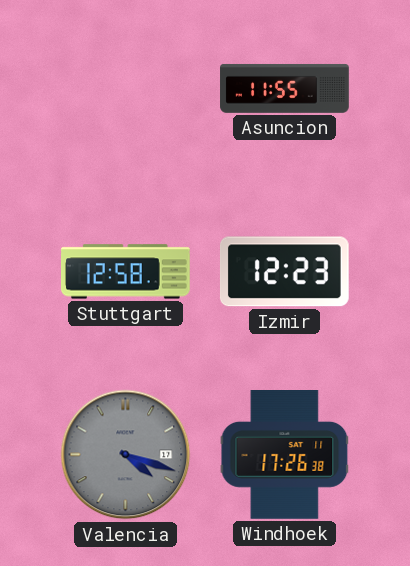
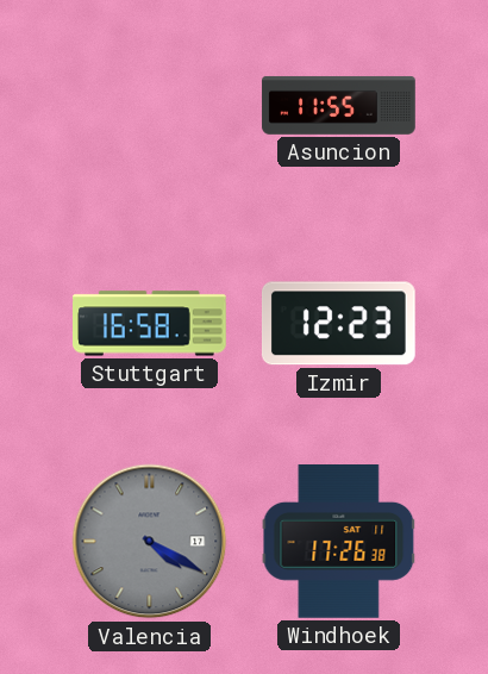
Stuttgart: 12:58 -> 16:58 (150, 324)
Valencia: 4:18 -> 4:20 (150, 542)
